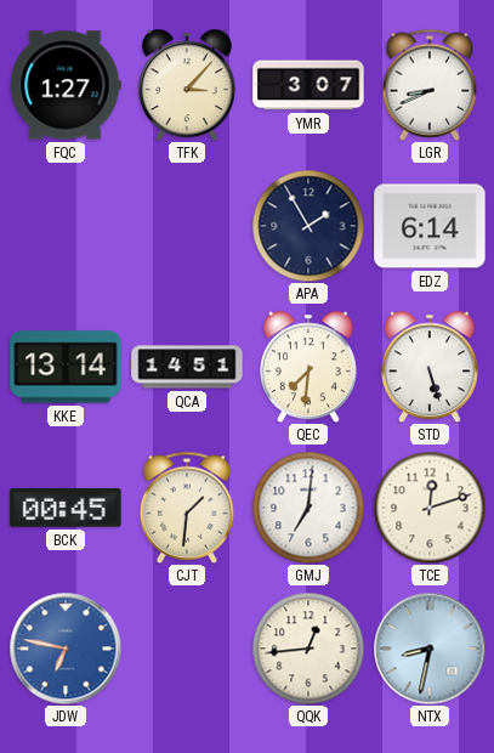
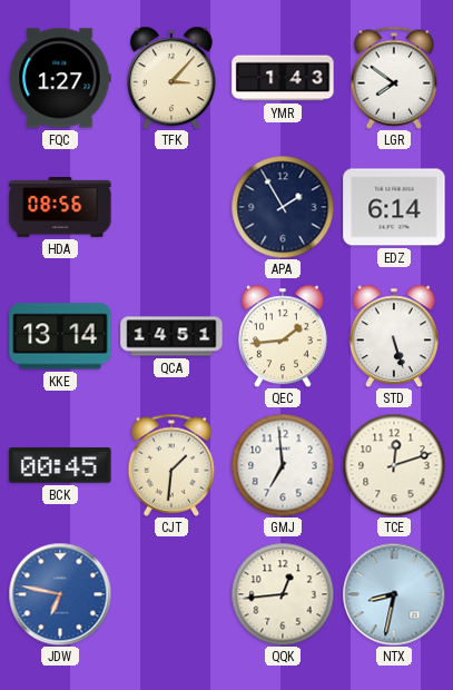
YMR: 3:07 -> 1:43 (283, 78)
LGR: 8:41 -> 7:51 (394, 78)
HDA: none -> 08:56 (60, 208)
QEC: 7:31 -> 1:44 (283, 336)
GMJ: 7:01 -> 6:59 (283, 465)
